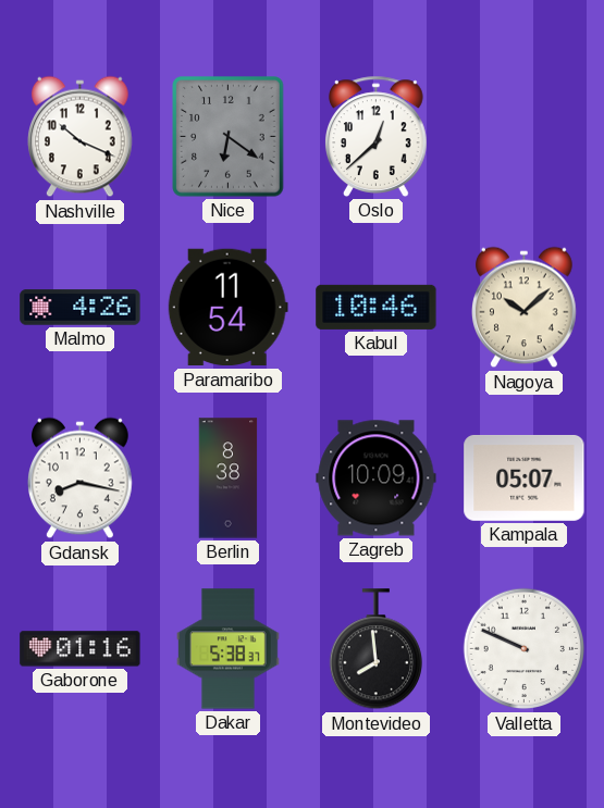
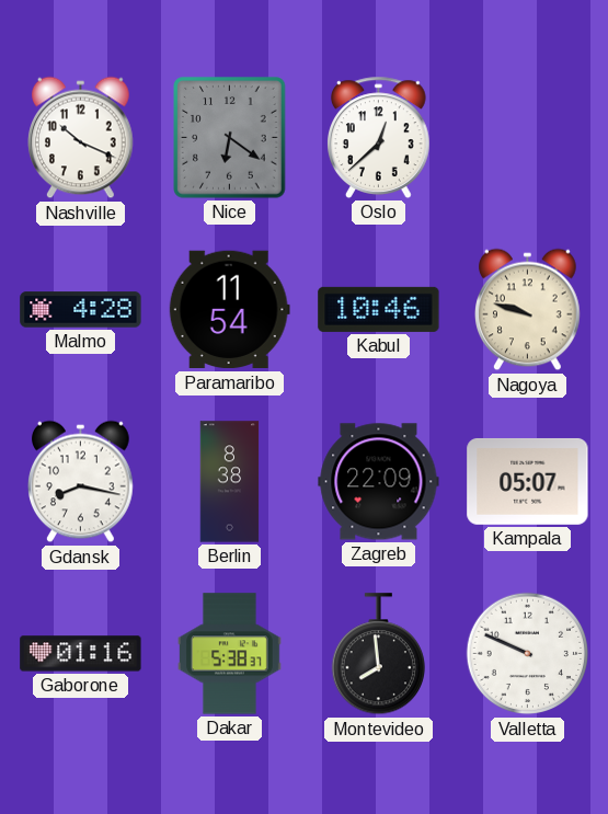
Malmo: 4:26 -> 4:28 (81, 310)
Nagoya: 10:08 -> 9:48 (528, 310)
Zagreb: 10:09 -> 22:09 (379, 482)
